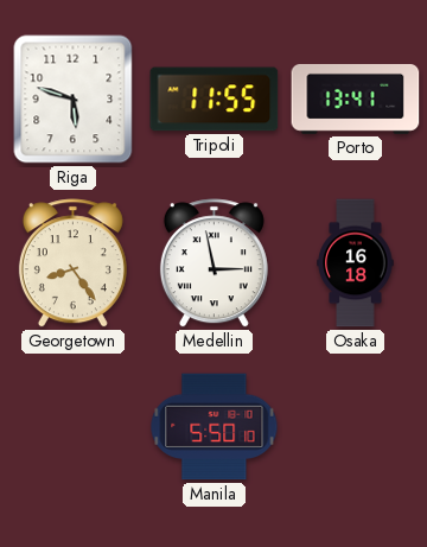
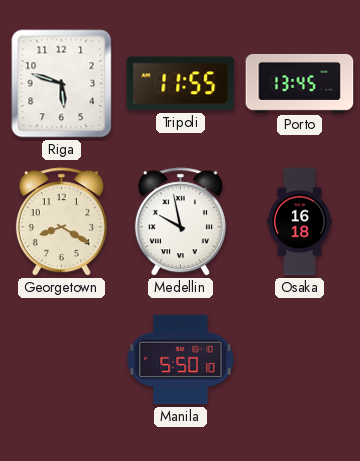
Porto: 13:41 -> 13:45 (300, 83)
Georgetown: 8:24 -> 8:20 (61, 222)
Medellin: 2:58 -> 9:58 (180, 222)
